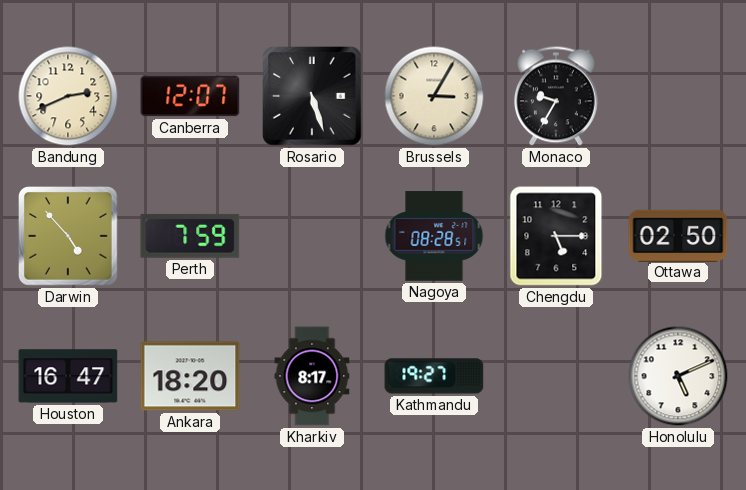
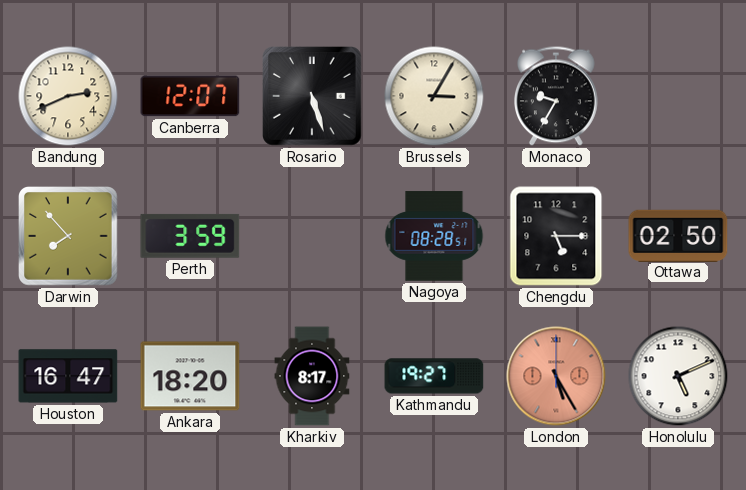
Darwin: 4:53 -> 7:53 (69, 237)
Perth: 7:59 -> 3:59 (190, 236)
London: none -> 5:25 (556, 376)
